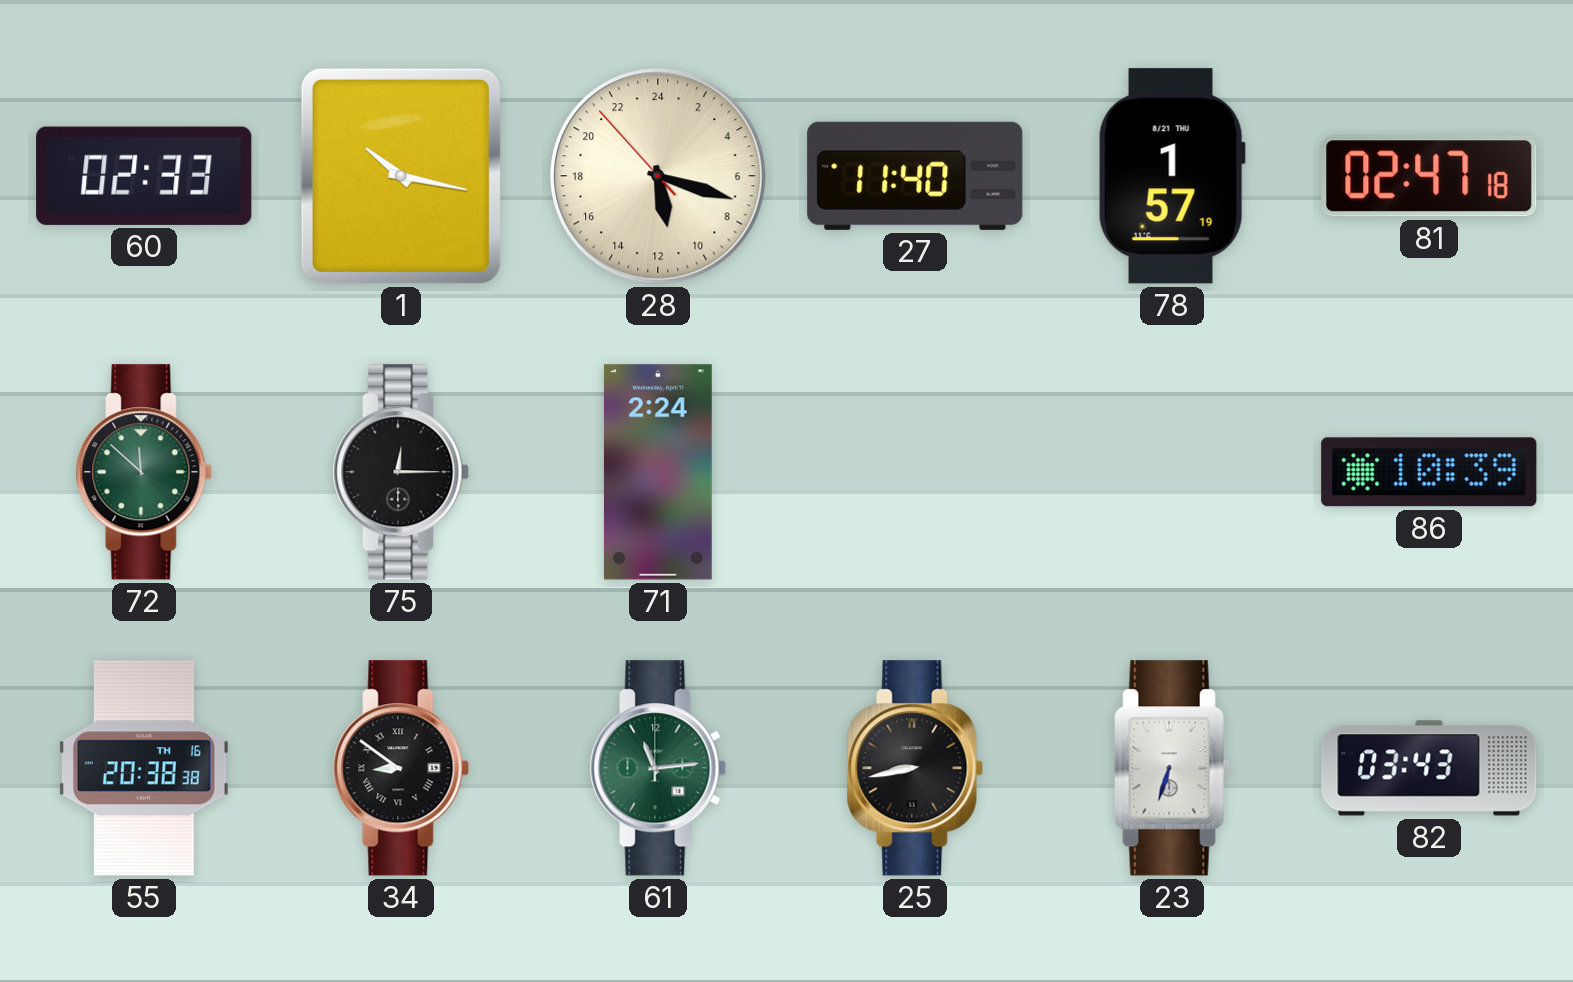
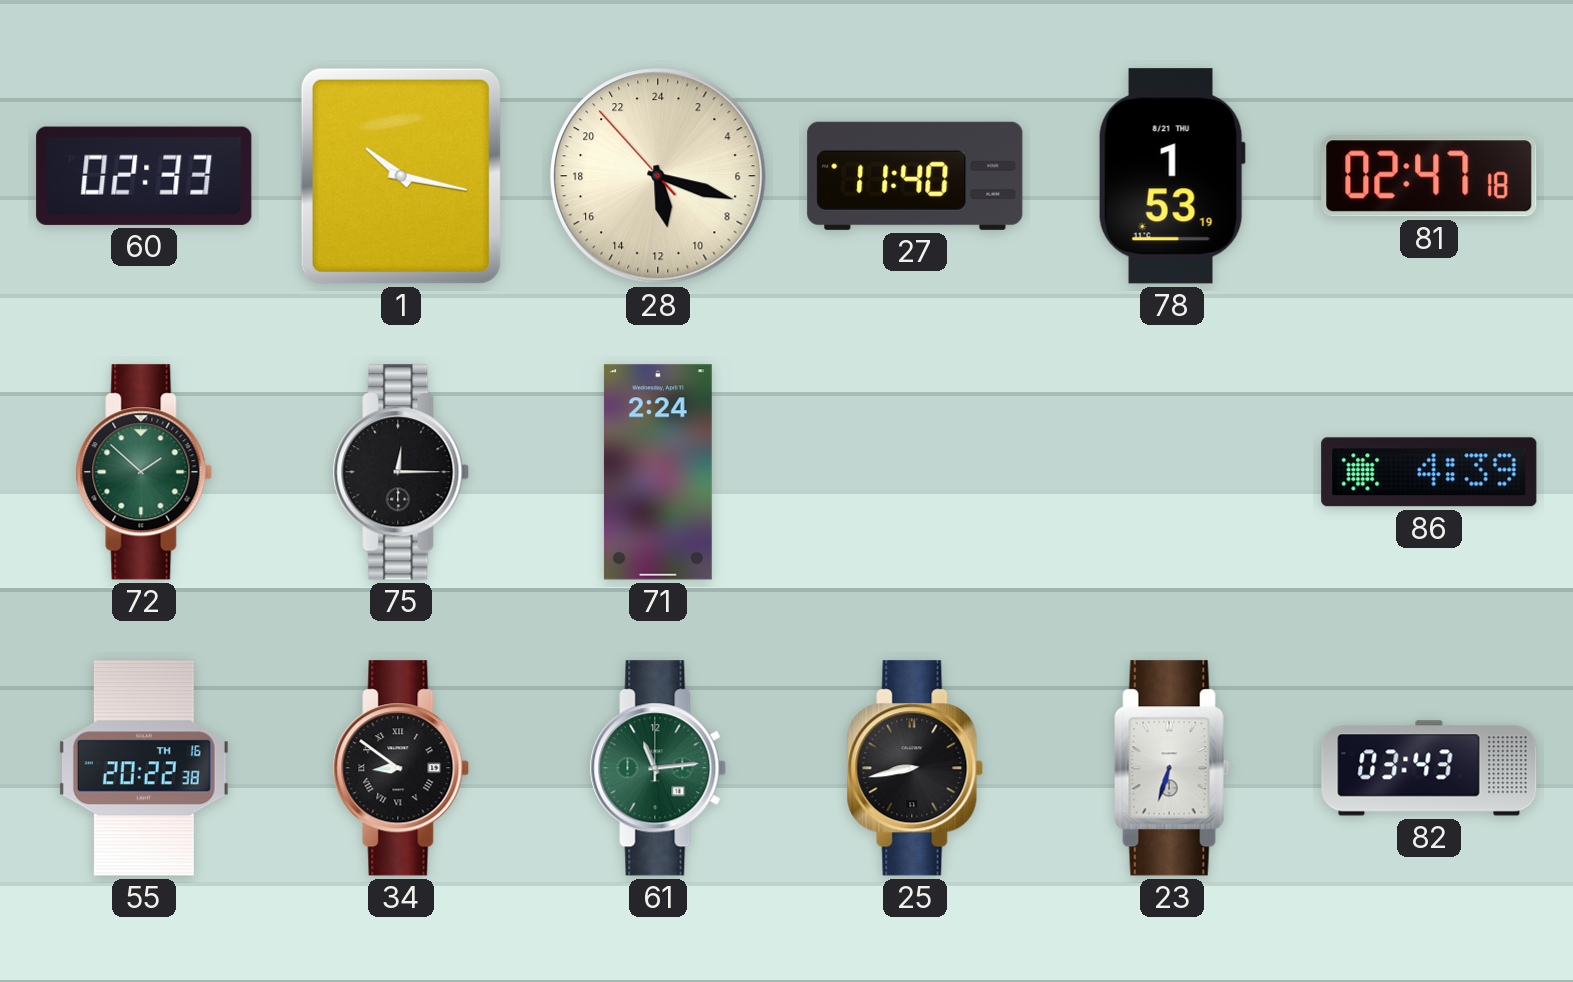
78: 1:57 -> 1:53 (1172, 176)
72: 11:52 -> 1:52 (144, 472)
86: 10:39 -> 4:39 (1429, 472)
55: 20:38 -> 20:22 (144, 768)
